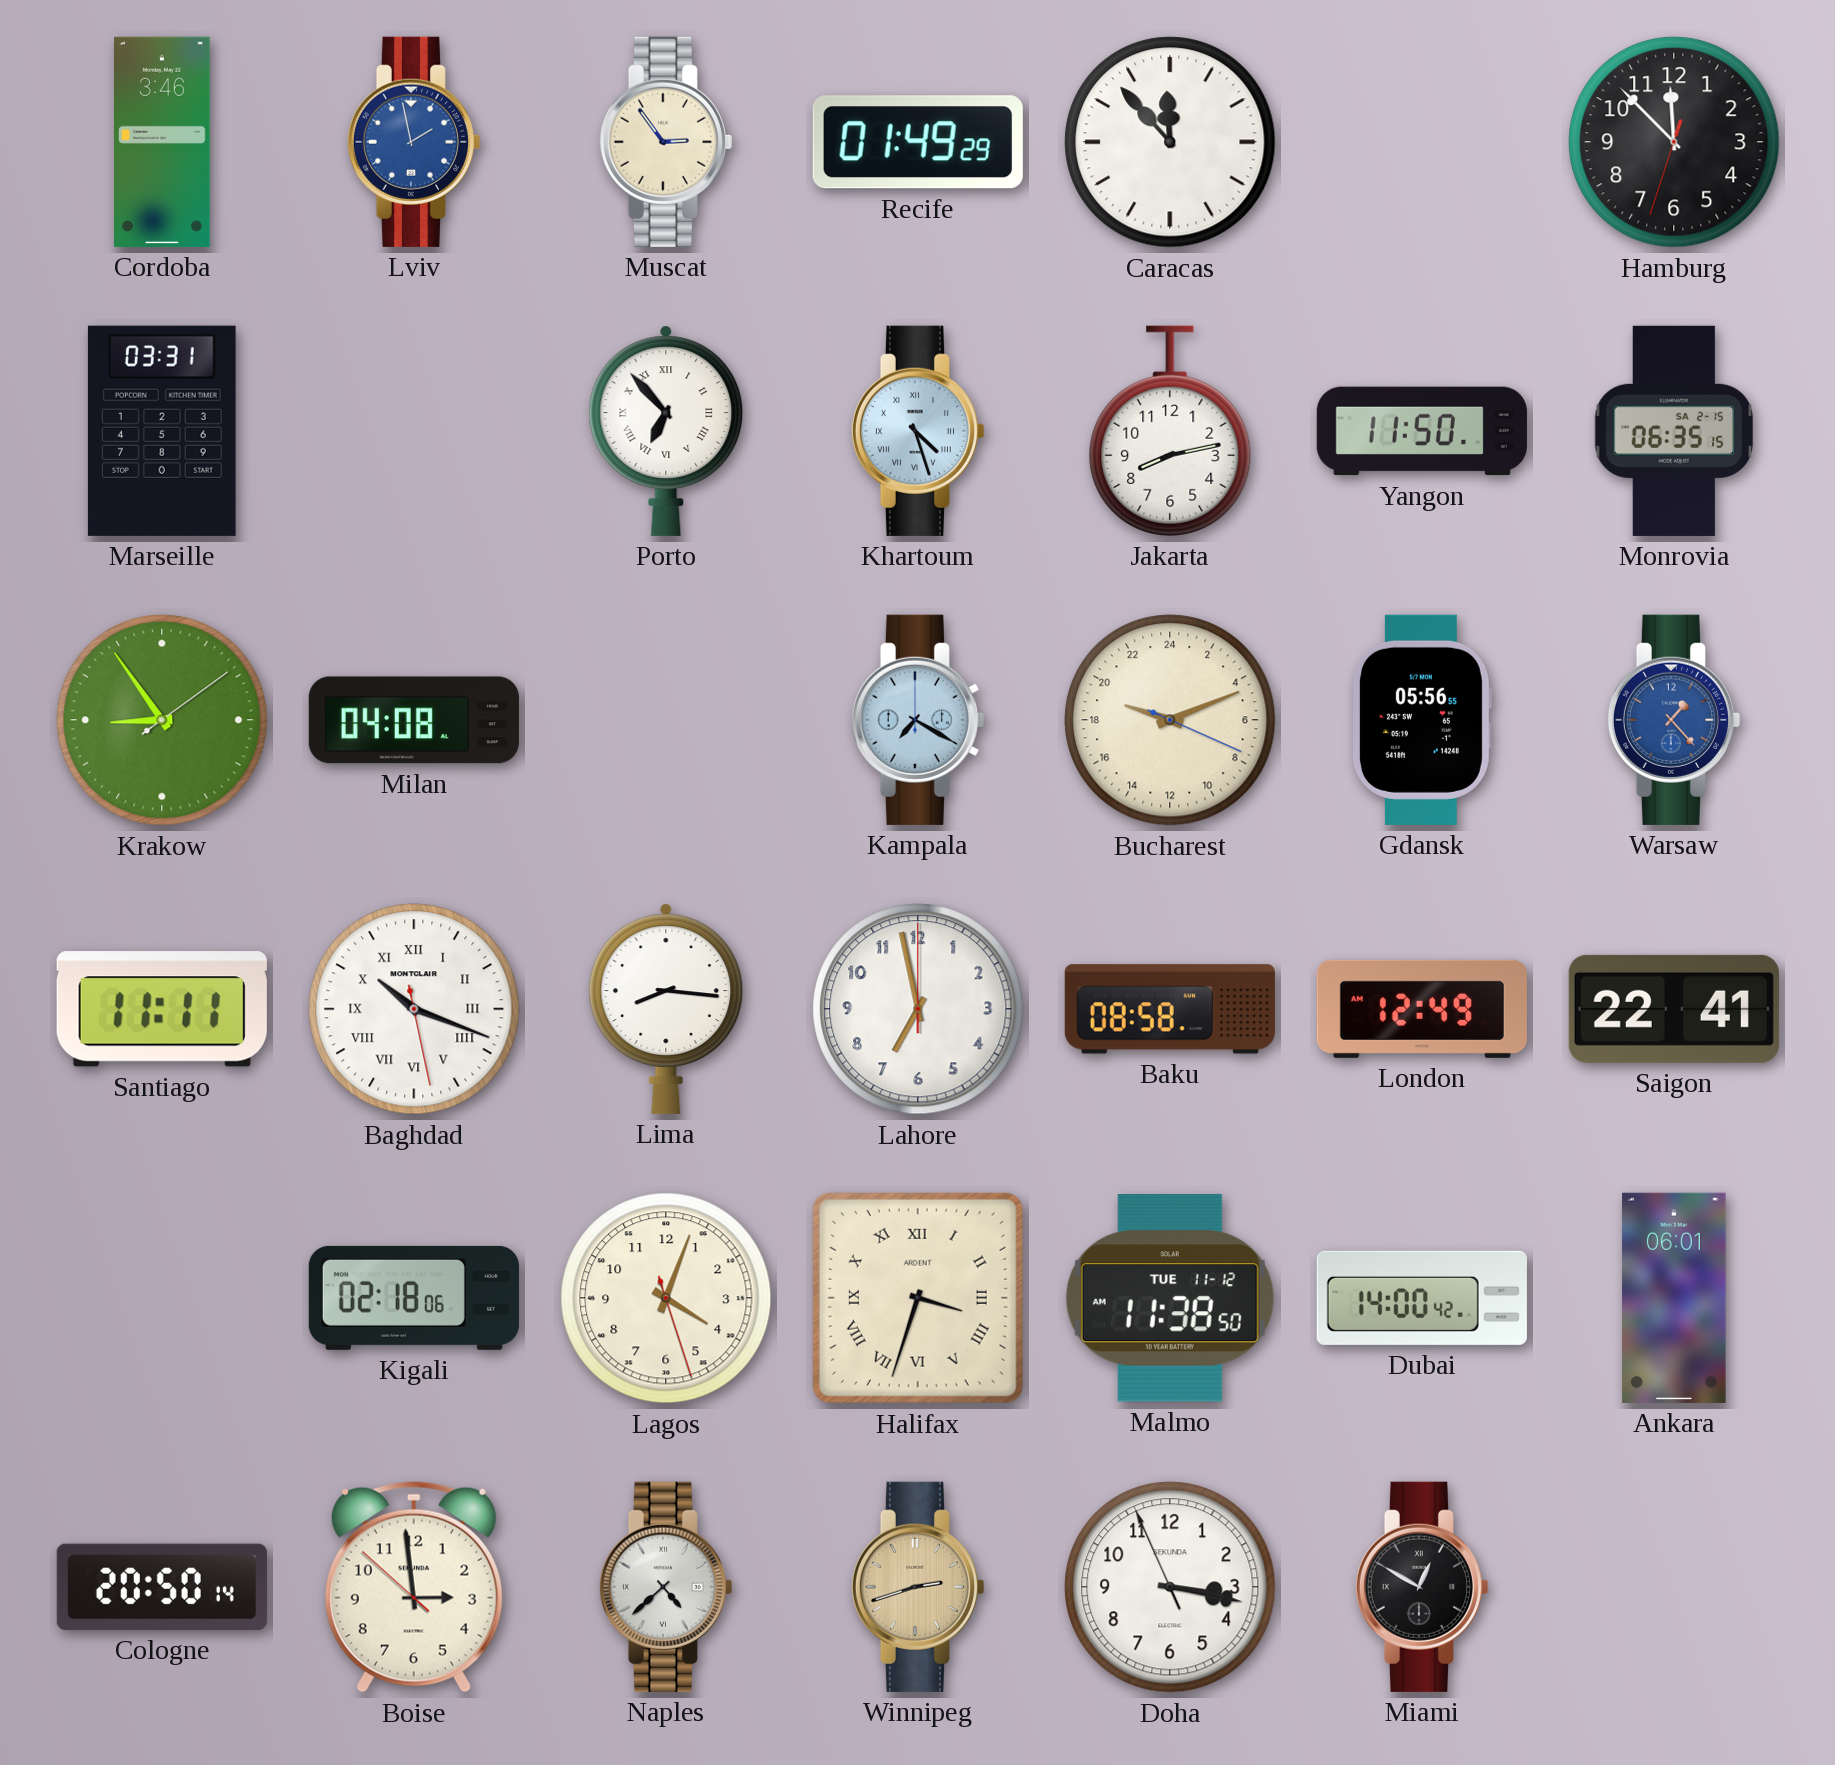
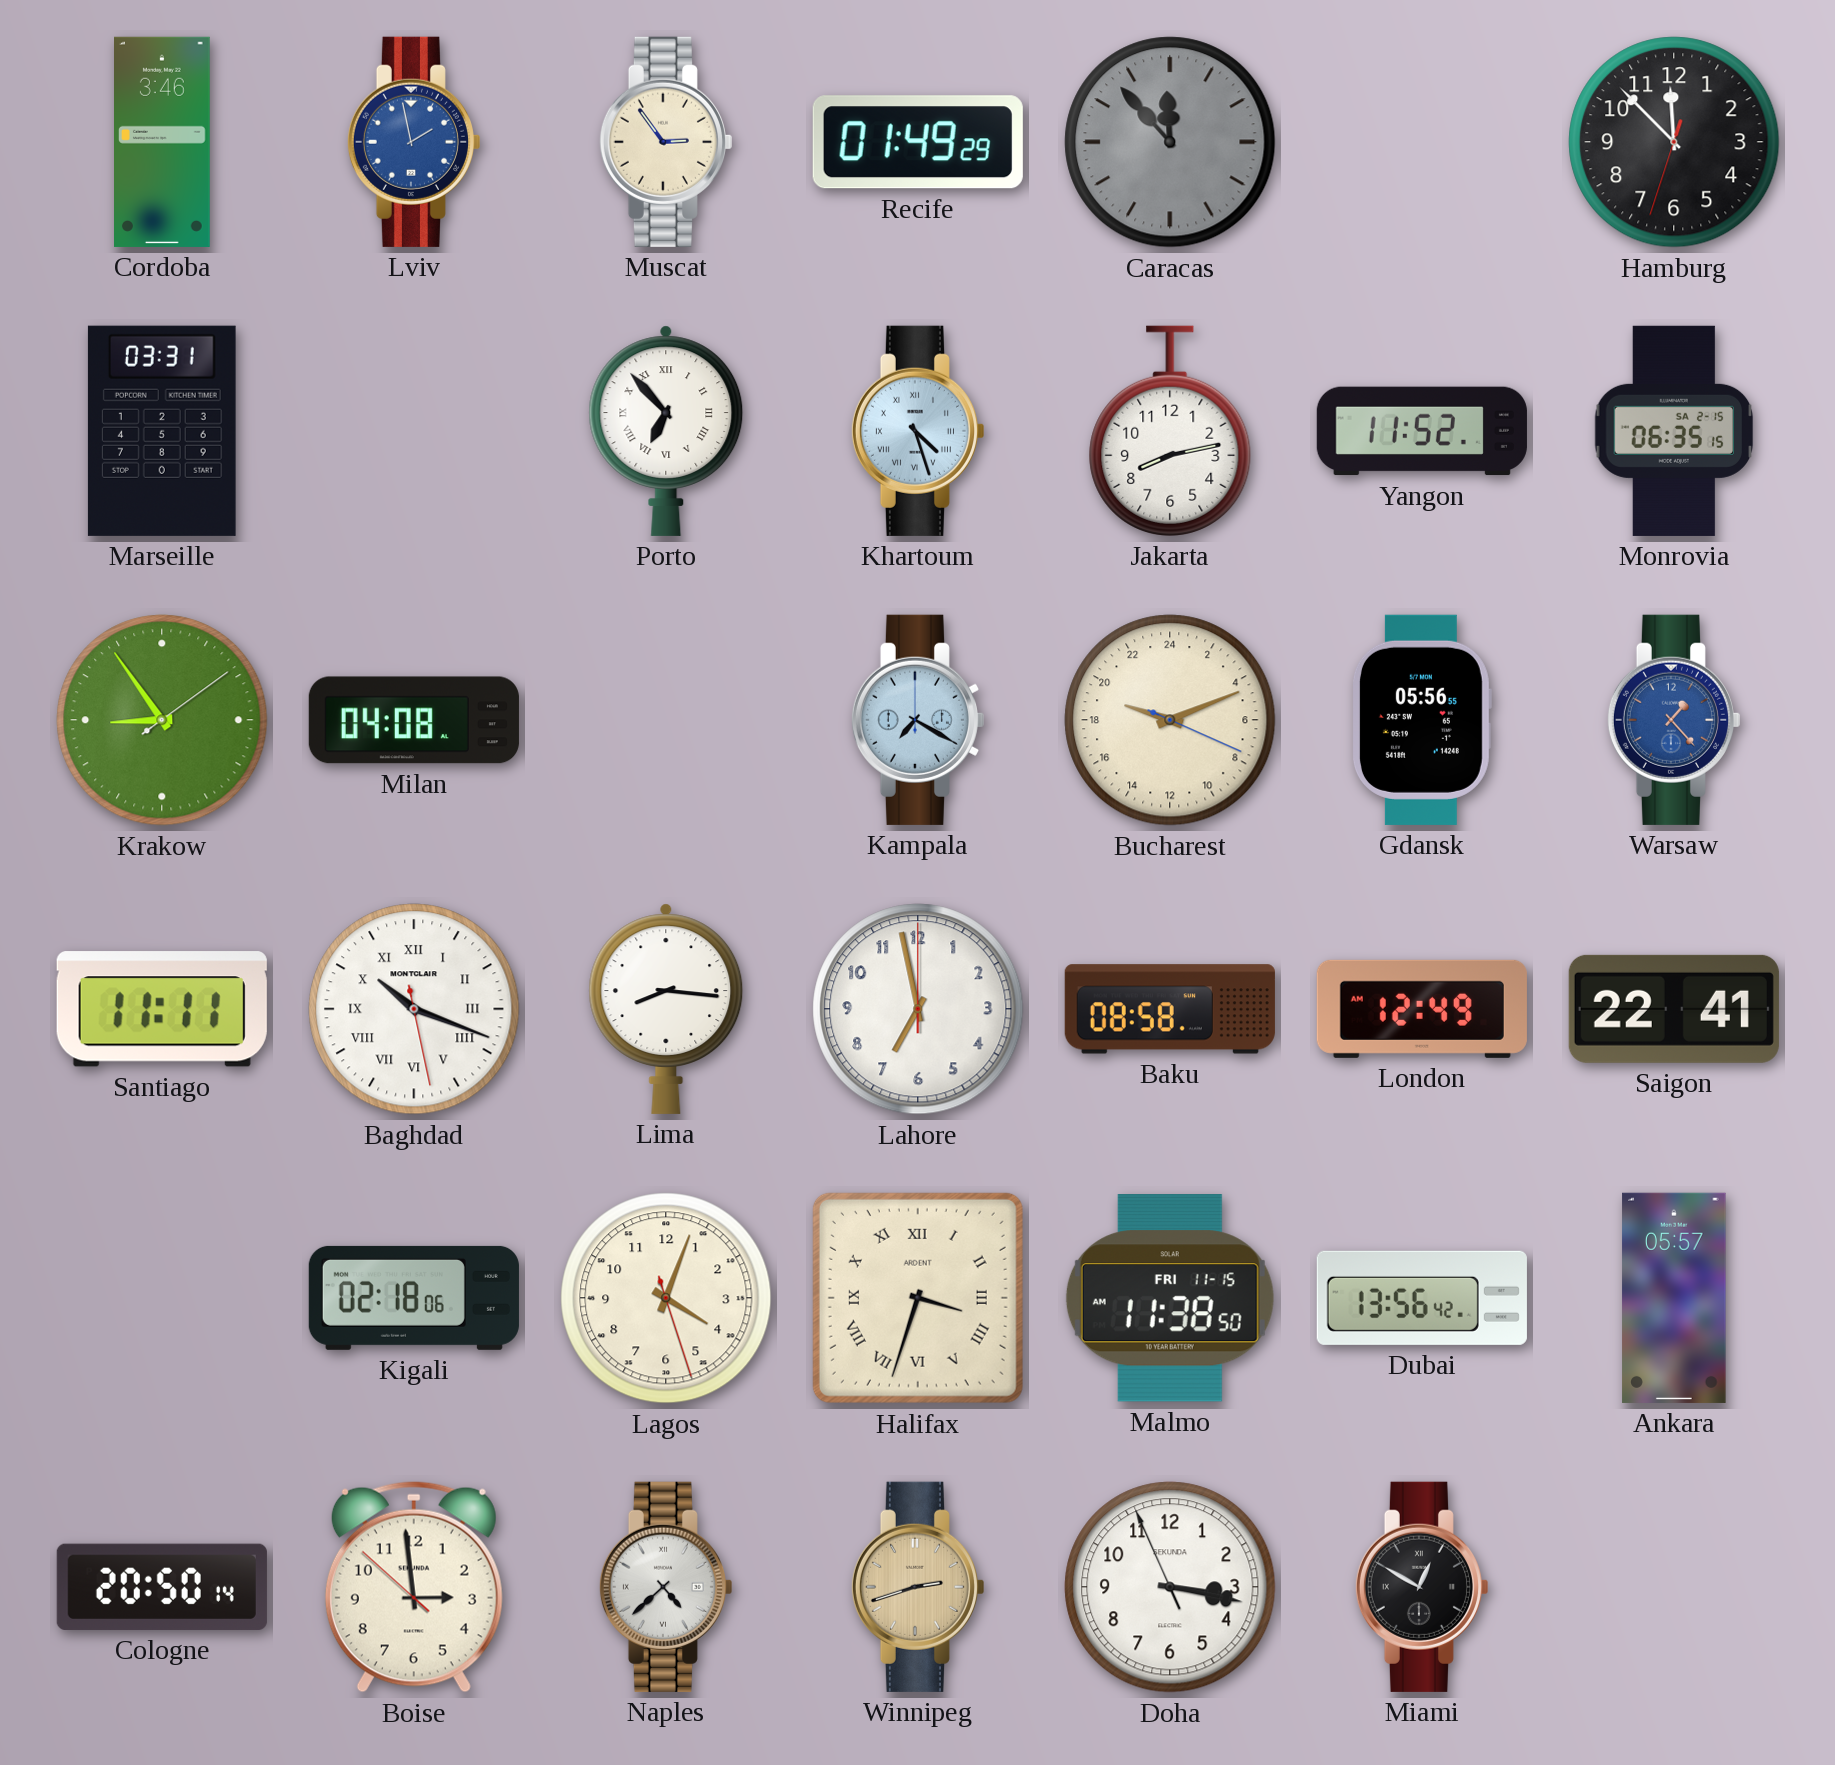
Caracas dial: white -> grey (1170, 142)
Yangon: 11:50 -> 11:52 (1422, 431)
Malmo date: TUE 11-12 -> FRI 11-15 (1170, 1298)
Dubai: 14:00 -> 13:56 (1422, 1298)
Ankara: 06:01 -> 05:57 (1674, 1298)
